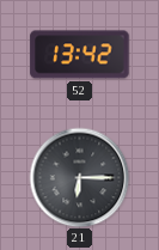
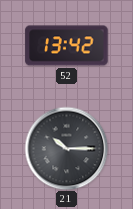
21: 6:15 -> 10:15 (66, 148)
